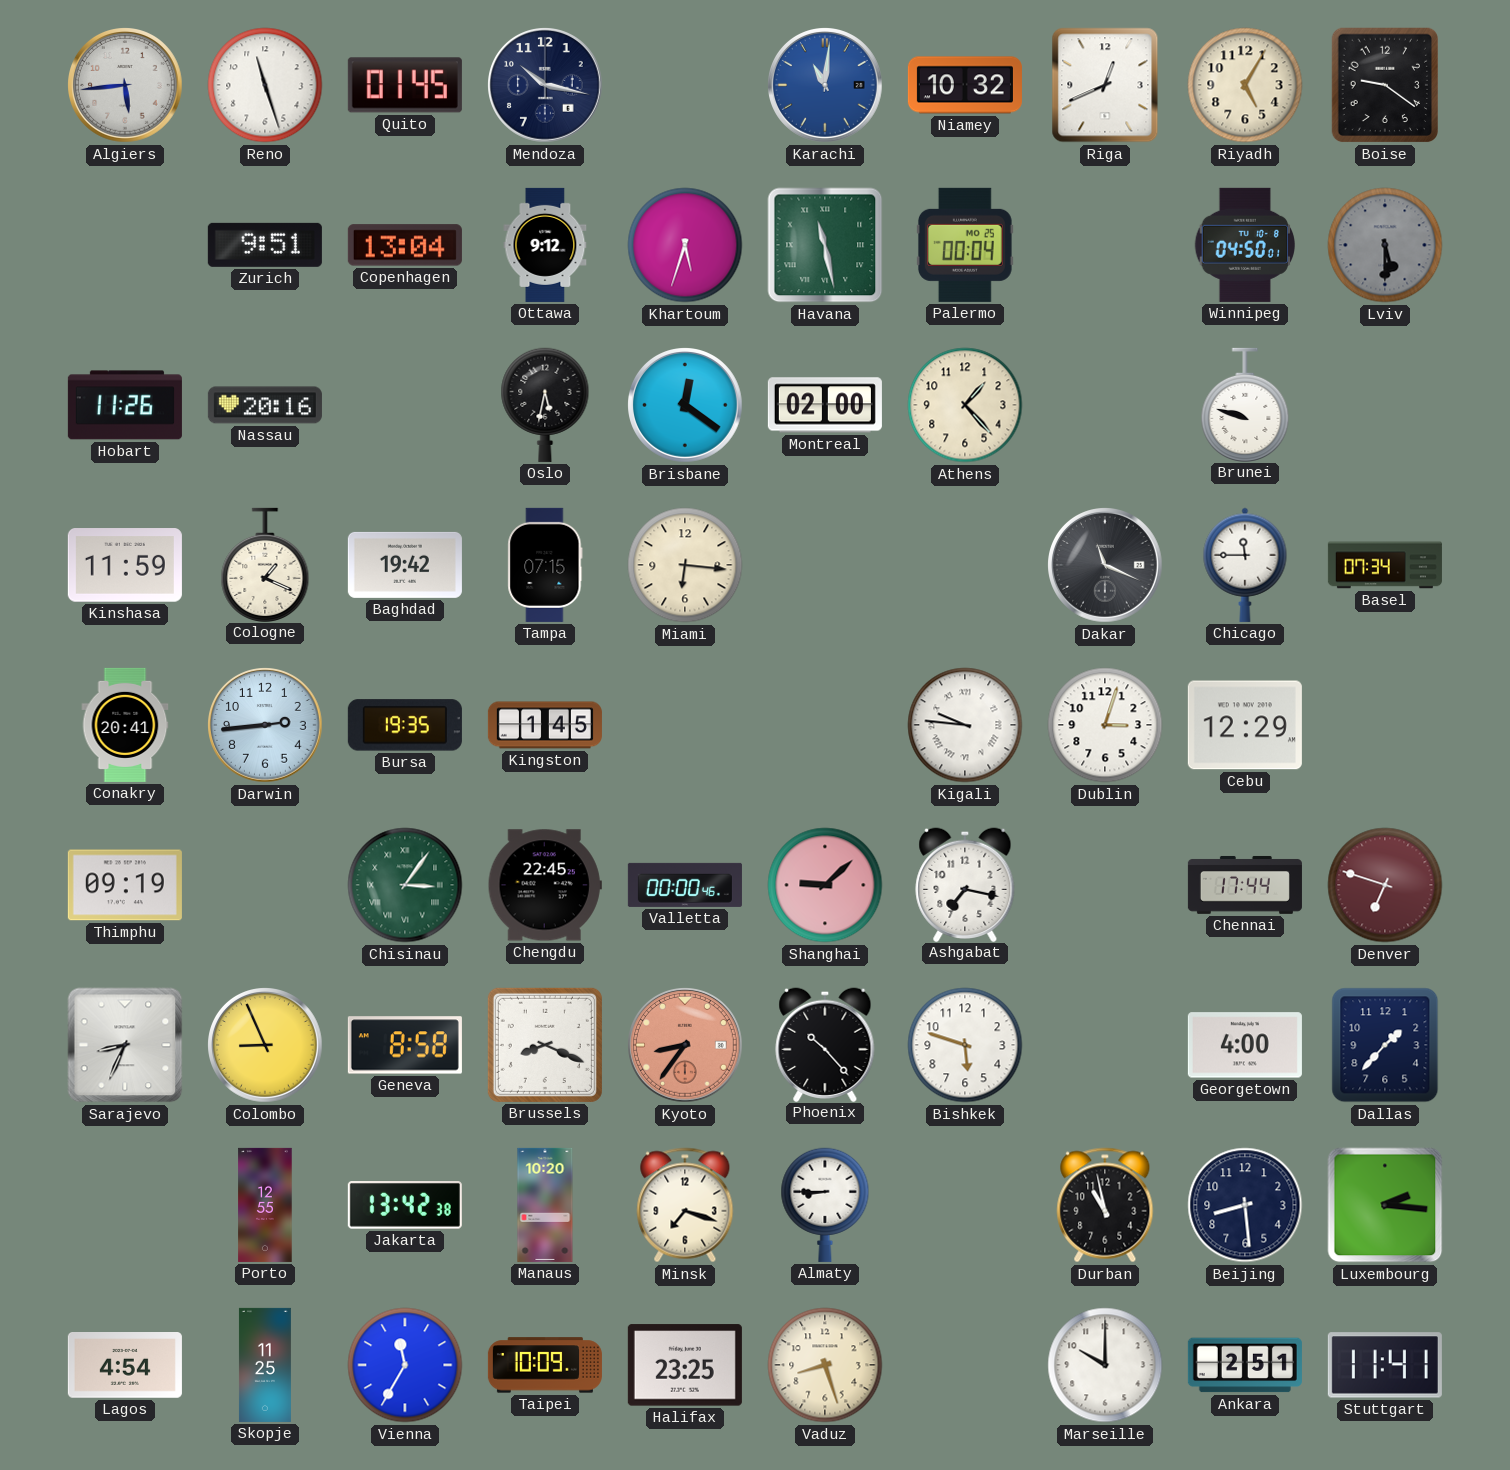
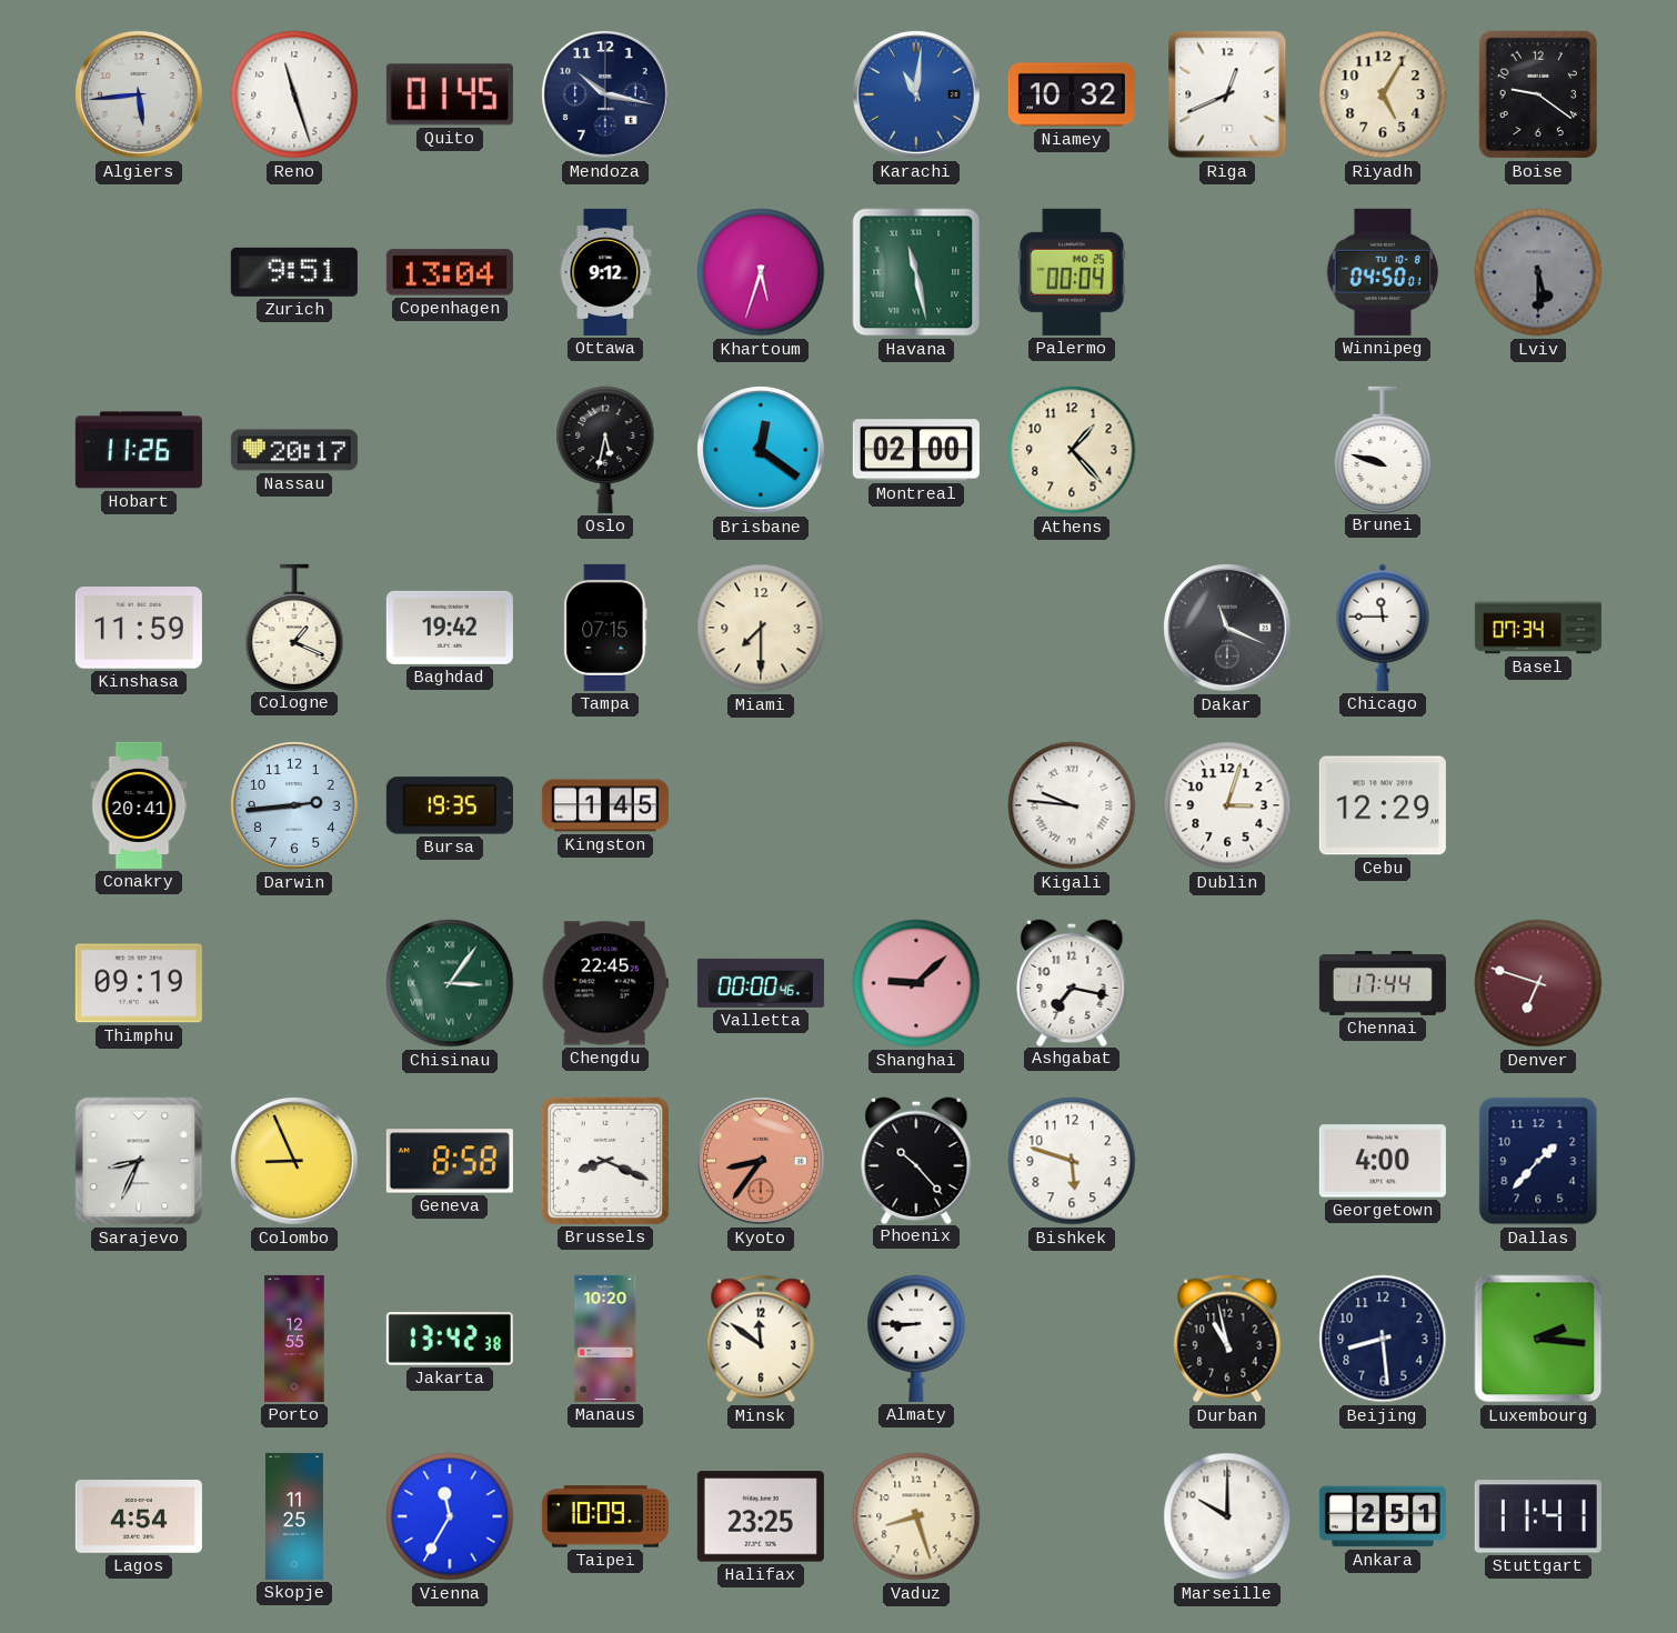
Nassau: 20:16 -> 20:17 (294, 450)
Miami: 6:16 -> 7:30 (761, 628)
Minsk: 7:18 -> 11:51 (761, 1339)
